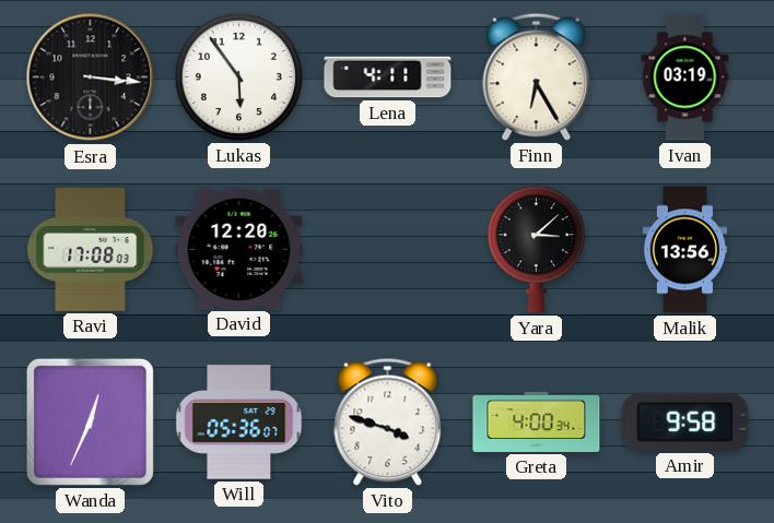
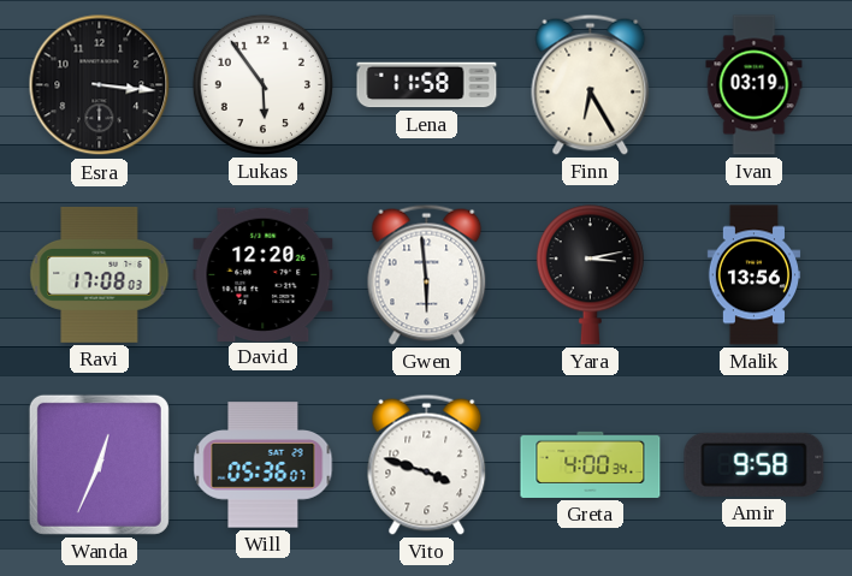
Lena: 4:11 -> 11:58 (427, 85)
Gwen: none -> 5:59 (427, 274)
Yara: 3:08 -> 3:13 (590, 275)
